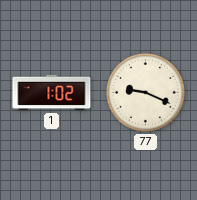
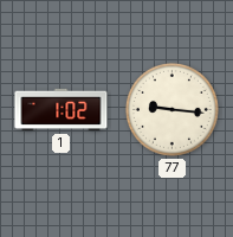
77: 9:19 -> 9:16 (171, 109)
